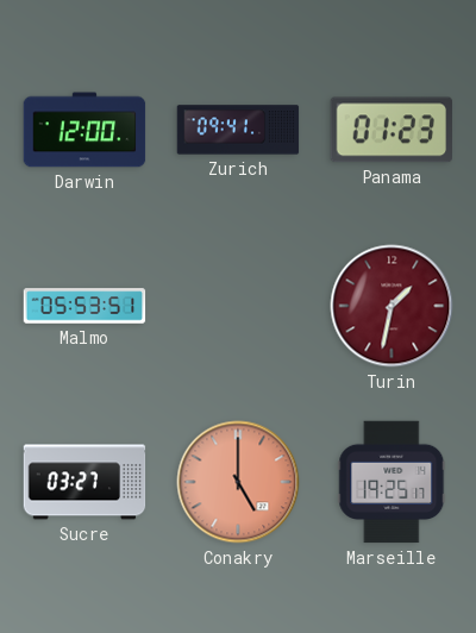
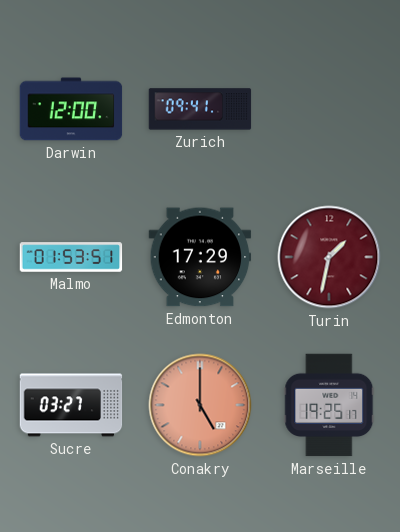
Panama: 01:23 -> none (390, 130)
Malmo: 05:53 -> 01:53 (71, 257)
Edmonton: none -> 17:29 (200, 257)
